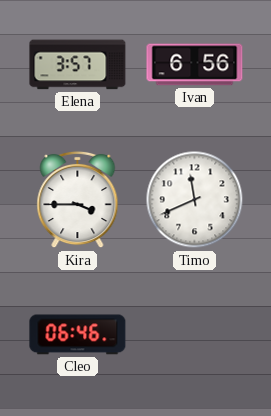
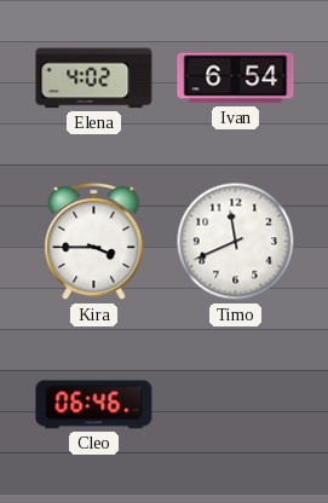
Elena: 3:57 -> 4:02 (94, 79)
Ivan: 6:56 -> 6:54 (236, 79)
